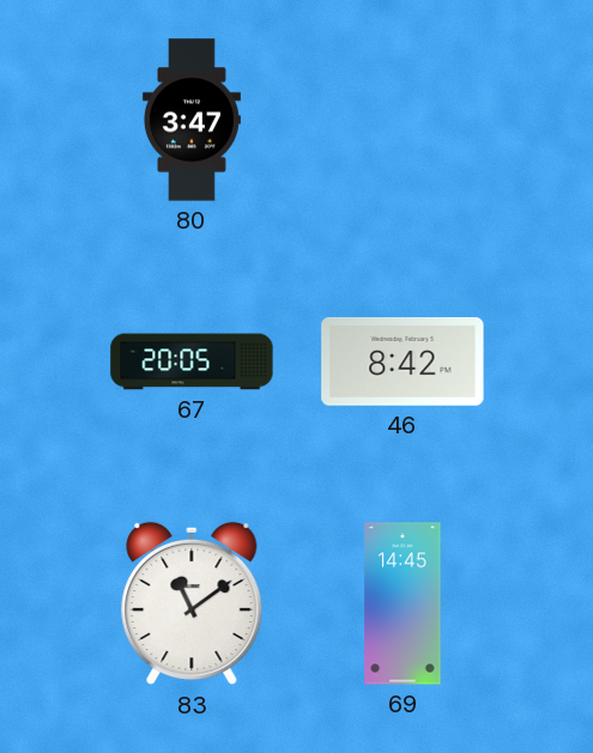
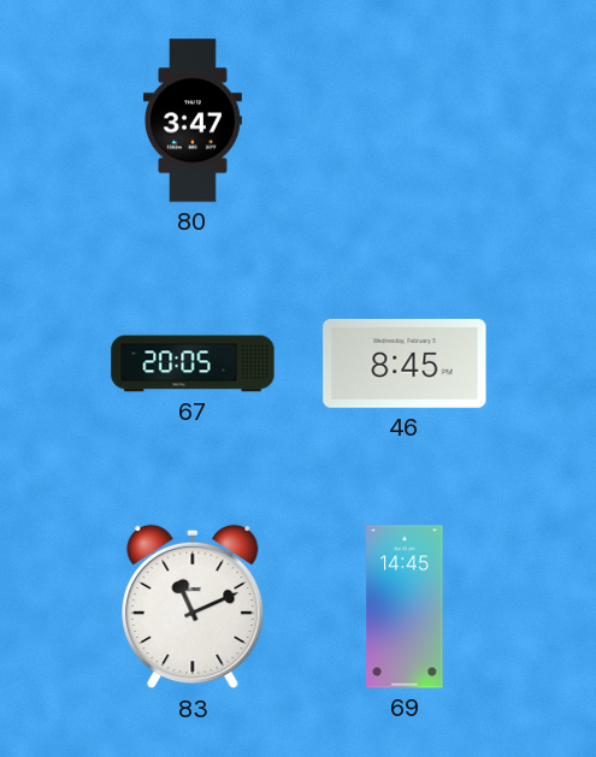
46: 8:42 -> 8:45 (405, 363)
83: 11:09 -> 11:11 (193, 607)
